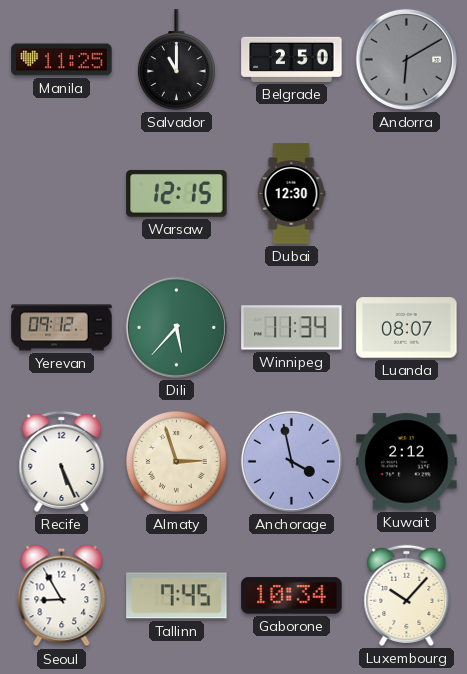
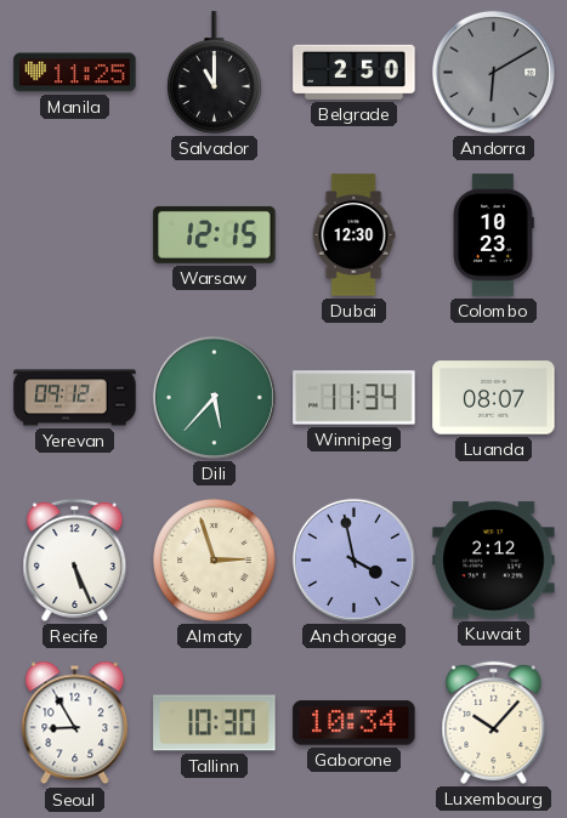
Colombo: none -> 10:23 (493, 235)
Tallinn: 7:45 -> 10:30 (215, 723)
